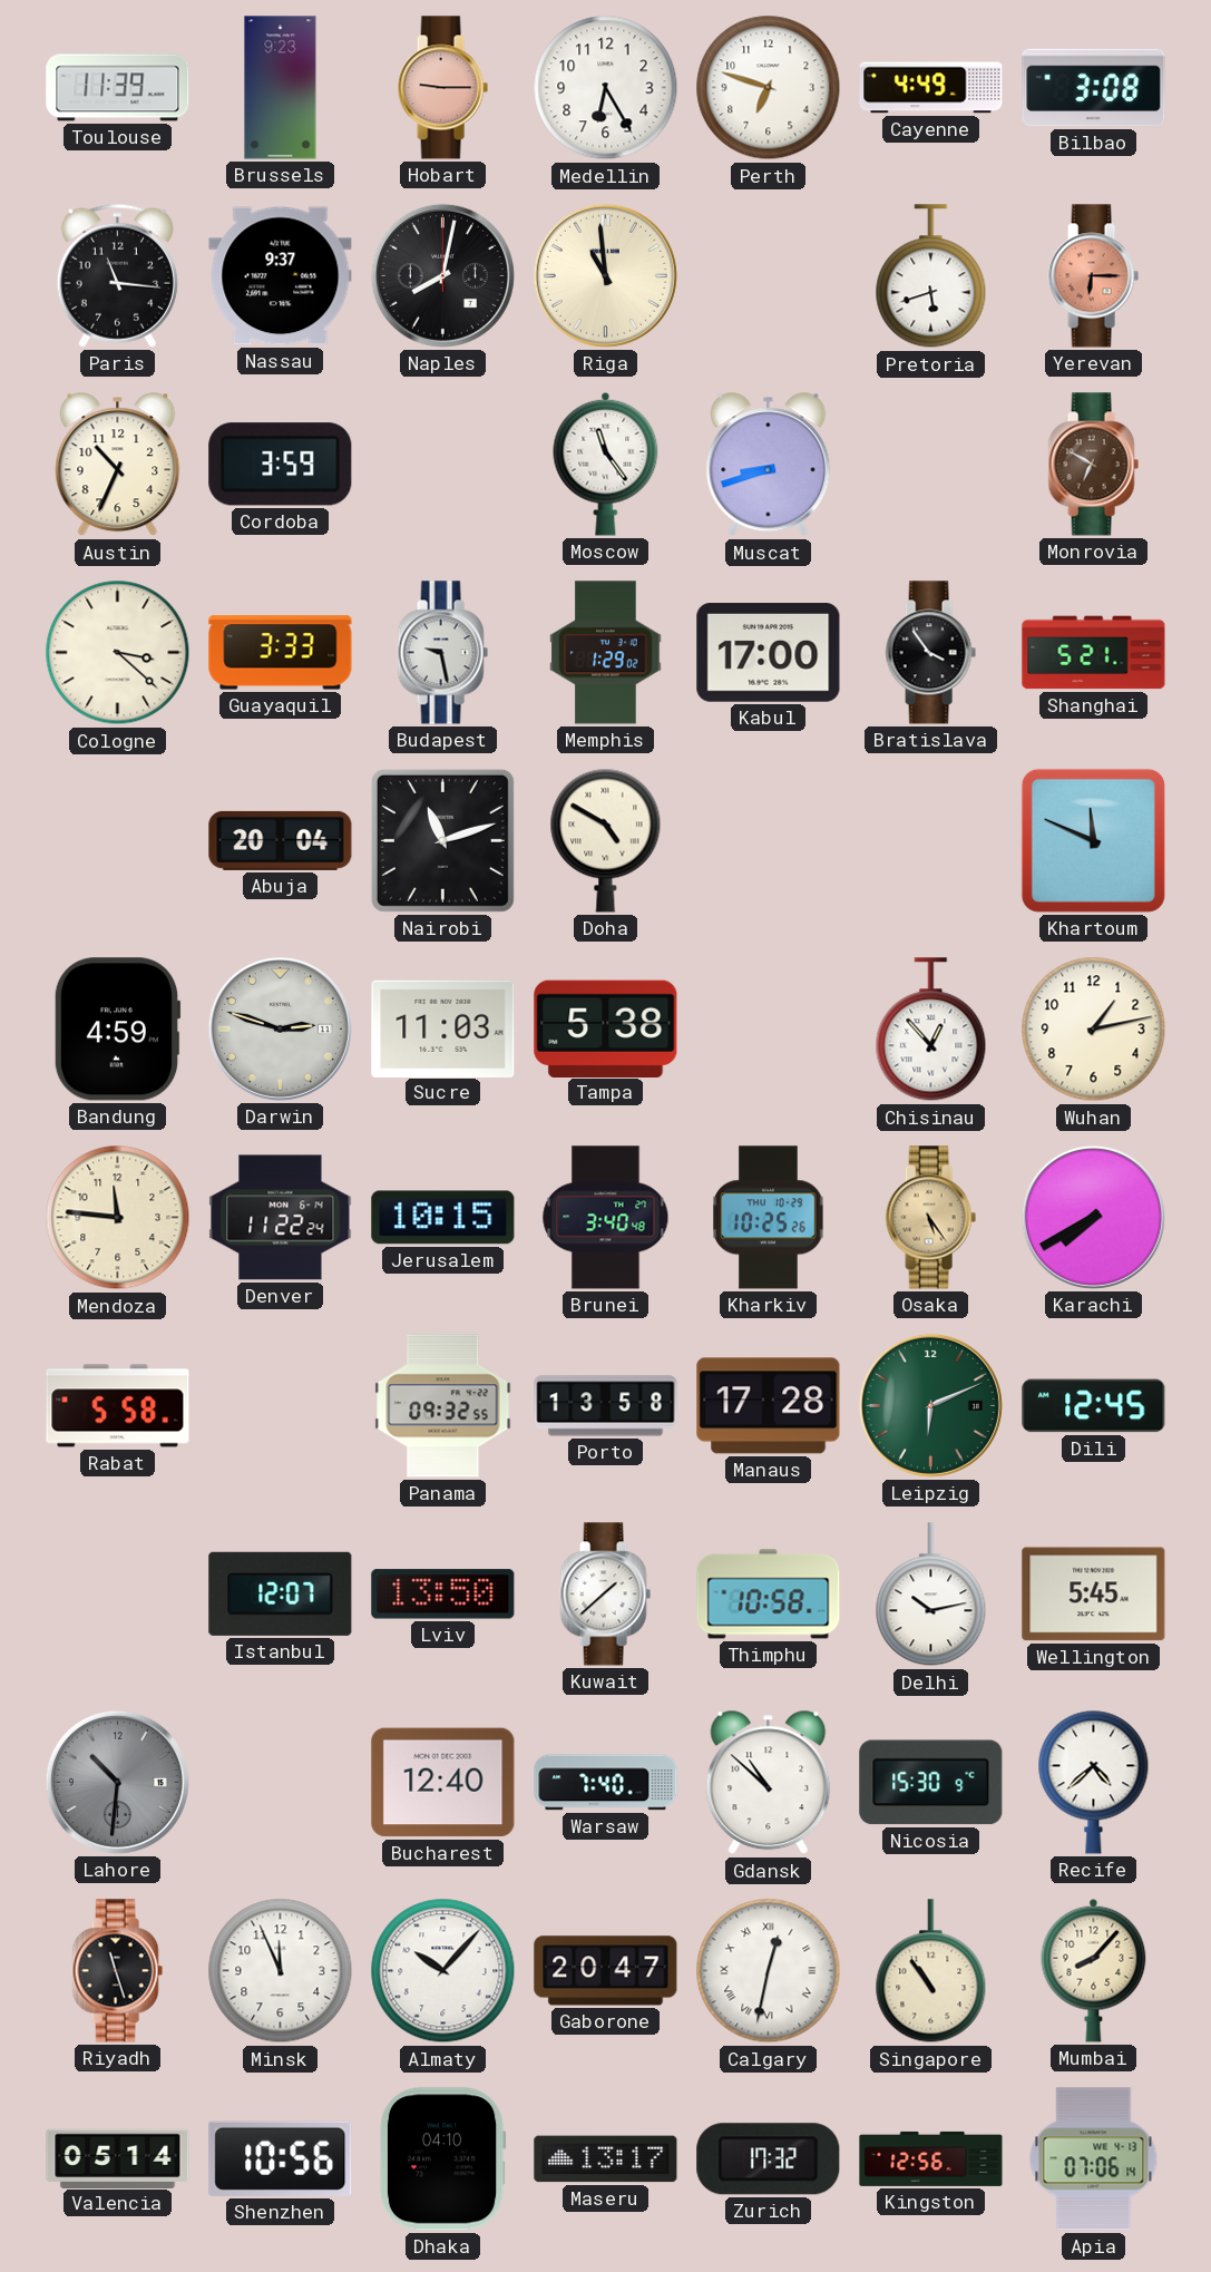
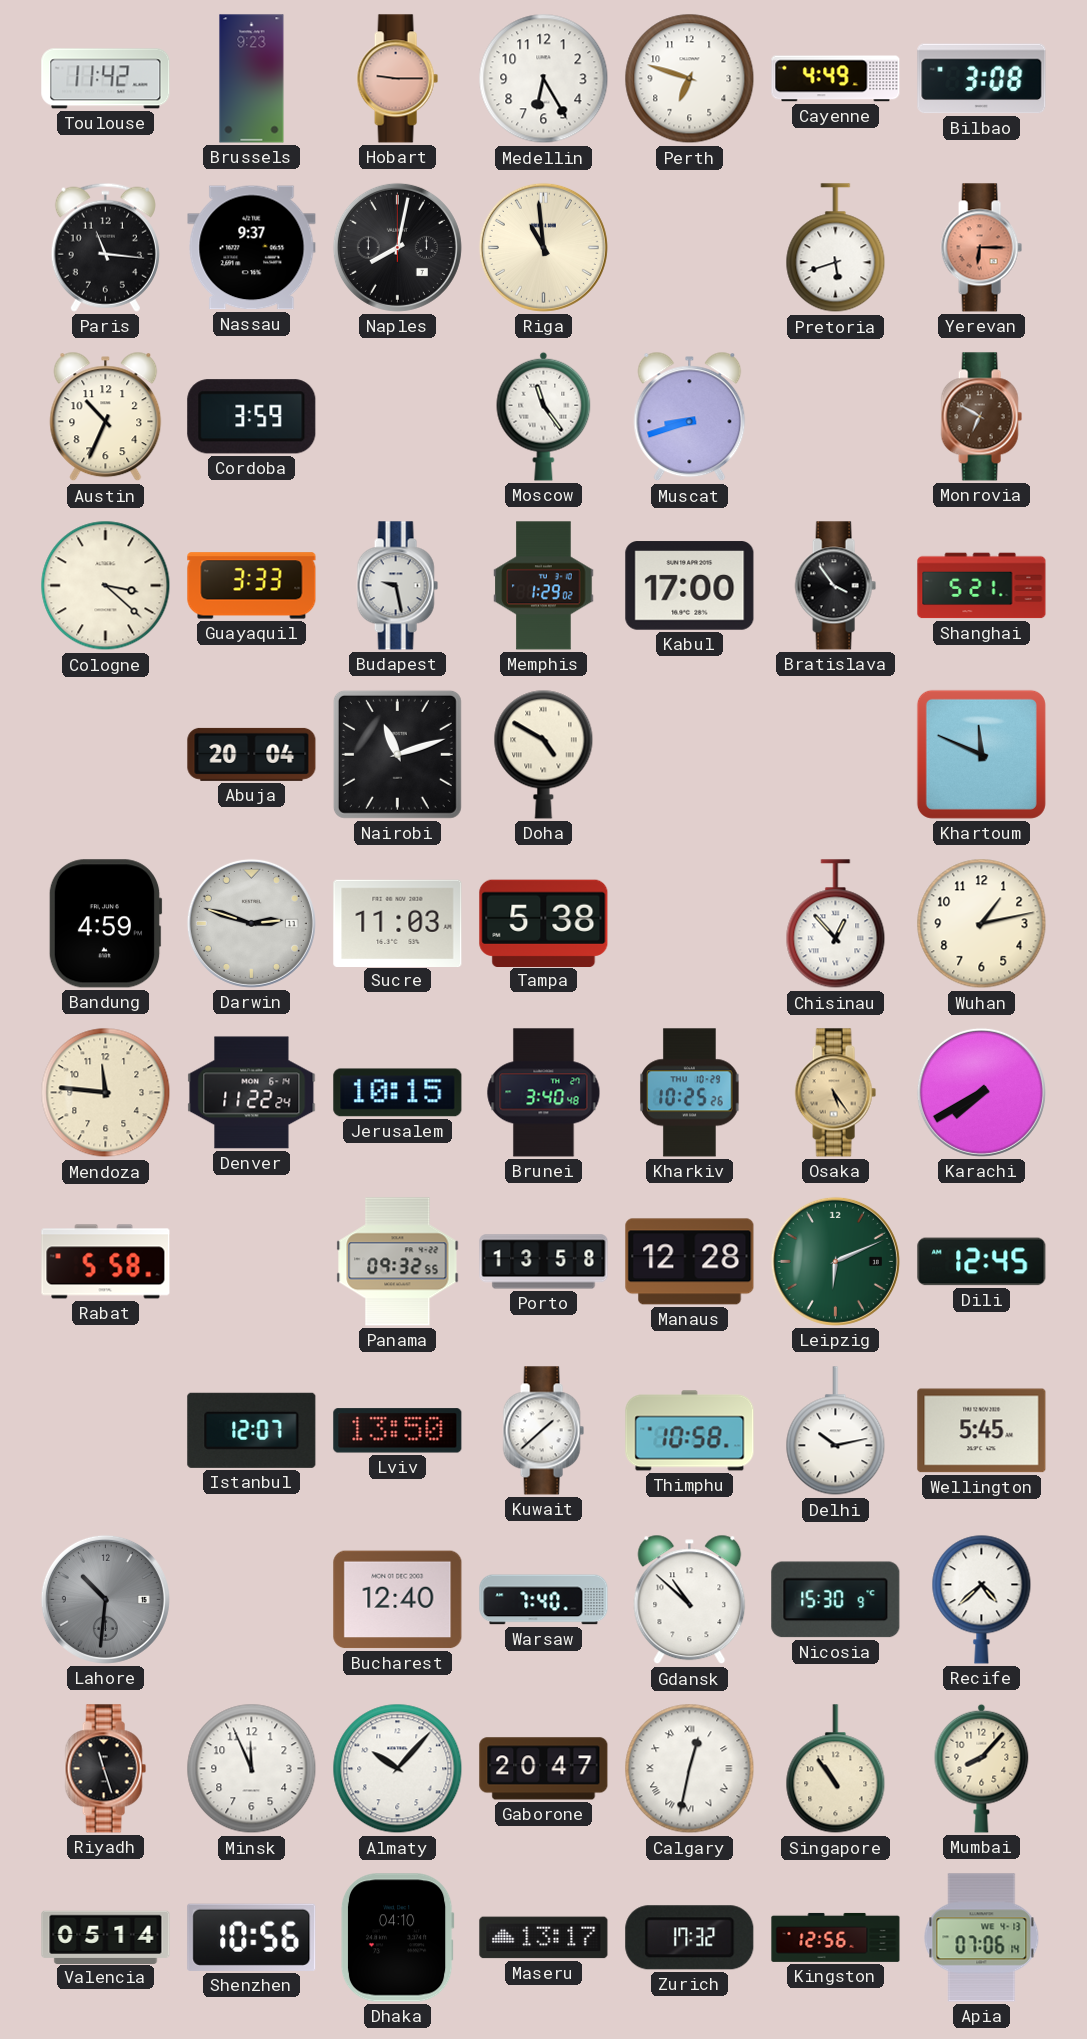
Toulouse: 11:39 -> 11:42 (106, 79)
Manaus: 17:28 -> 12:28 (690, 1262)
